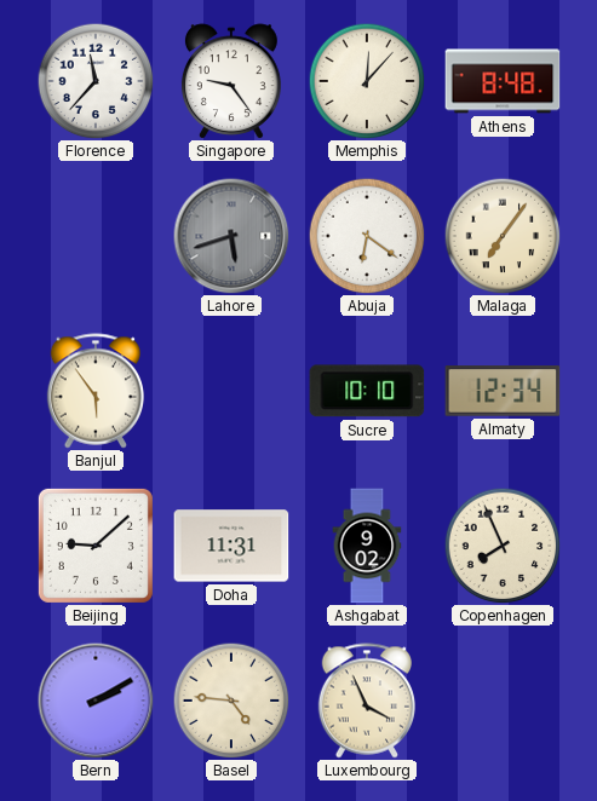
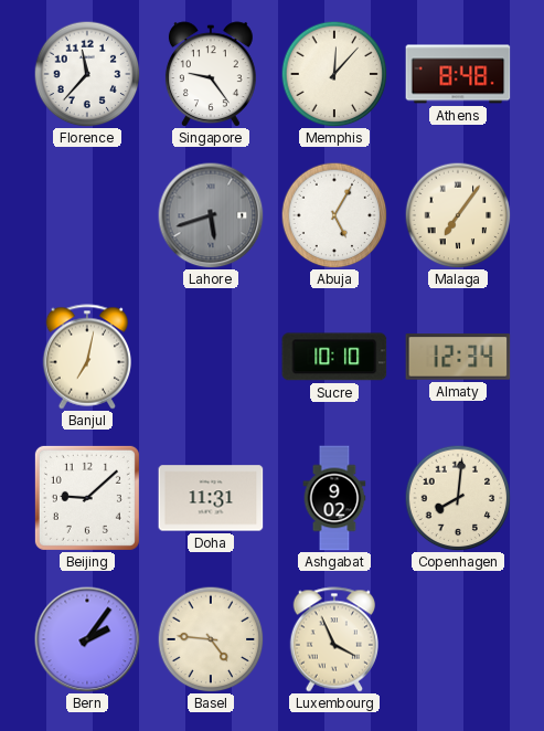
Abuja: 6:21 -> 5:05 (334, 215)
Banjul: 5:54 -> 7:02 (87, 357)
Copenhagen: 7:56 -> 8:01 (458, 498)
Bern: 2:10 -> 2:06 (87, 639)
